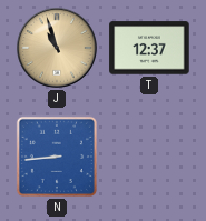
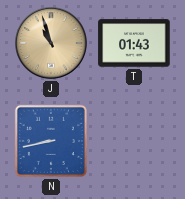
T: 12:37 -> 01:43 (134, 43)
N: 8:44 -> 8:43 (51, 141)
